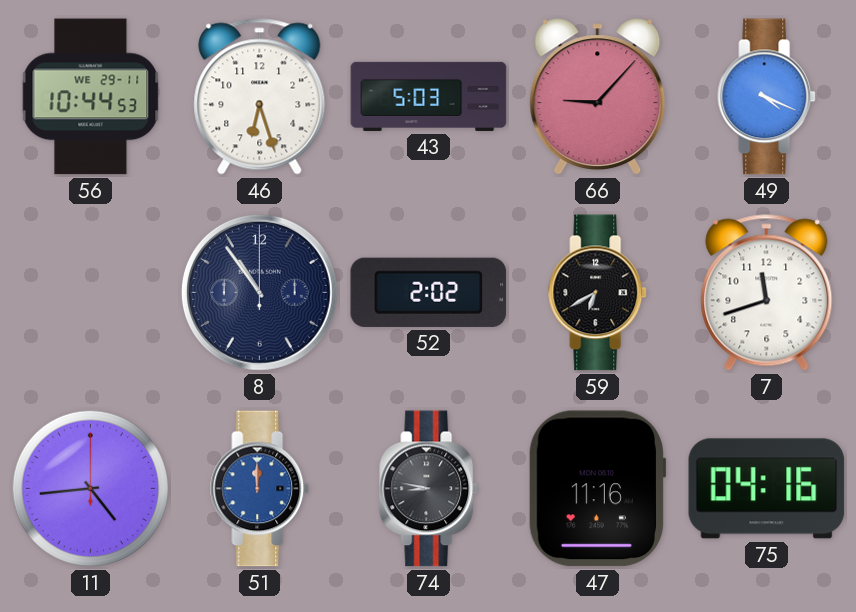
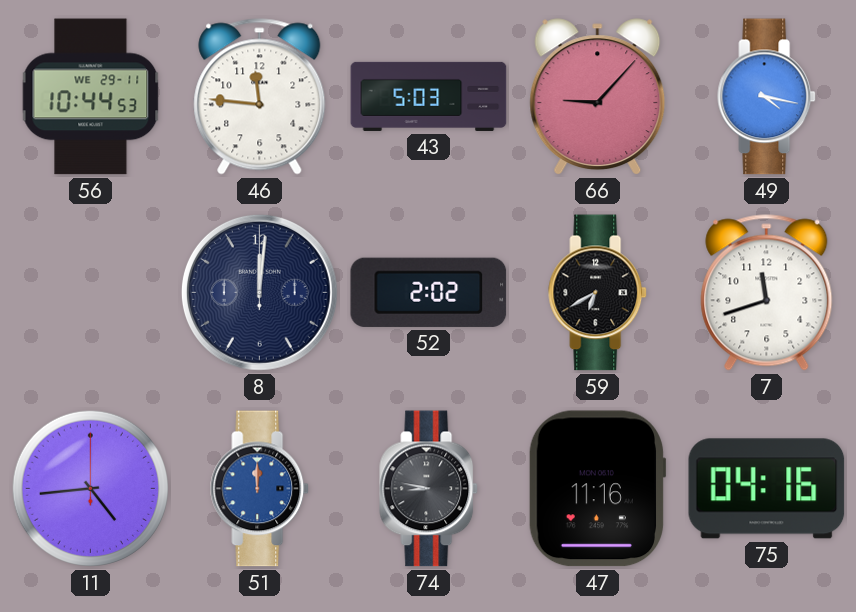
46: 6:27 -> 11:46 (260, 97)
49: 4:19 -> 4:17 (767, 97)
8: 10:54 -> 12:01 (259, 292)
